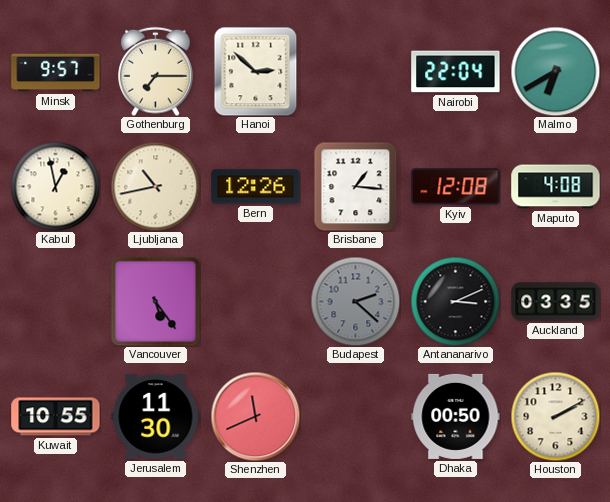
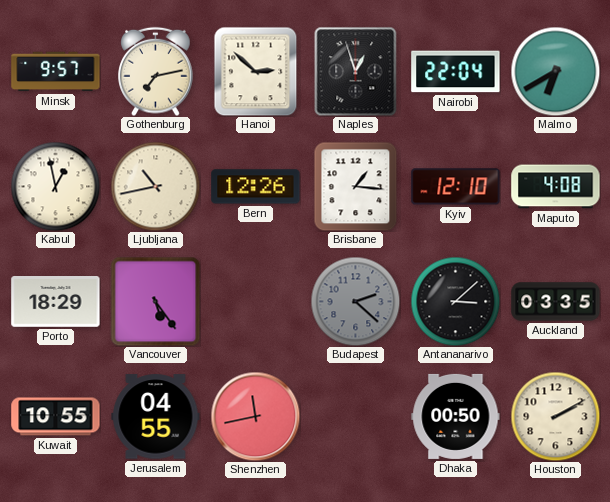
Gothenburg: 7:15 -> 7:13 (156, 71)
Naples: none -> 12:57 (356, 71)
Kyiv: 12:08 -> 12:10 (456, 187)
Porto: none -> 18:29 (56, 302)
Antananarivo: 3:11 -> 3:08 (455, 301)
Jerusalem: 11:30 -> 04:55 (156, 417)
Shenzhen: 11:41 -> 11:43 (255, 416)
